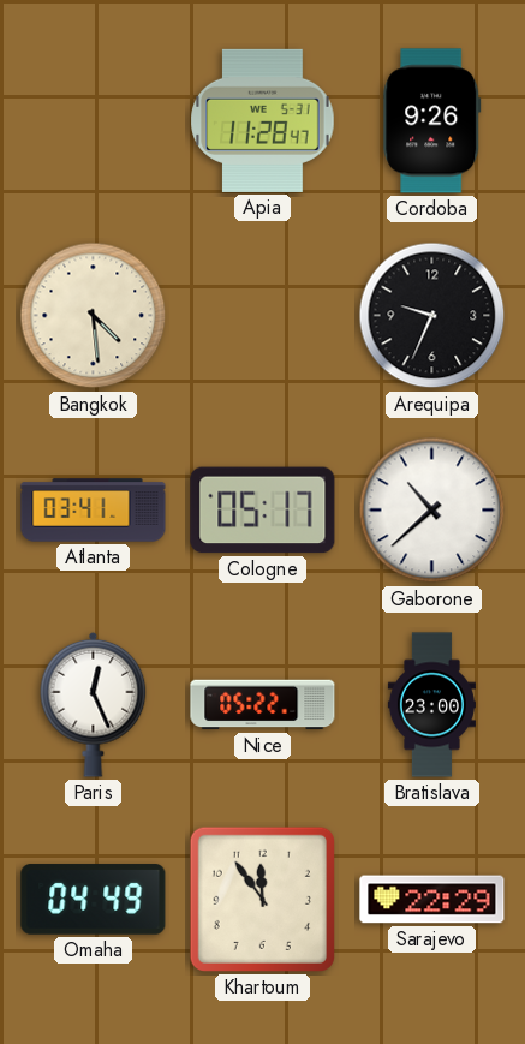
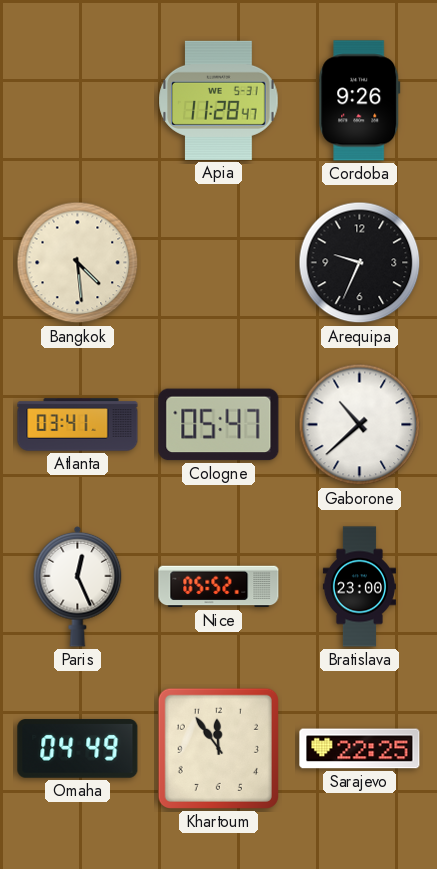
Cologne: 05:17 -> 05:47 (219, 425)
Nice: 05:22 -> 05:52 (219, 587)
Sarajevo: 22:29 -> 22:25 (360, 749)
